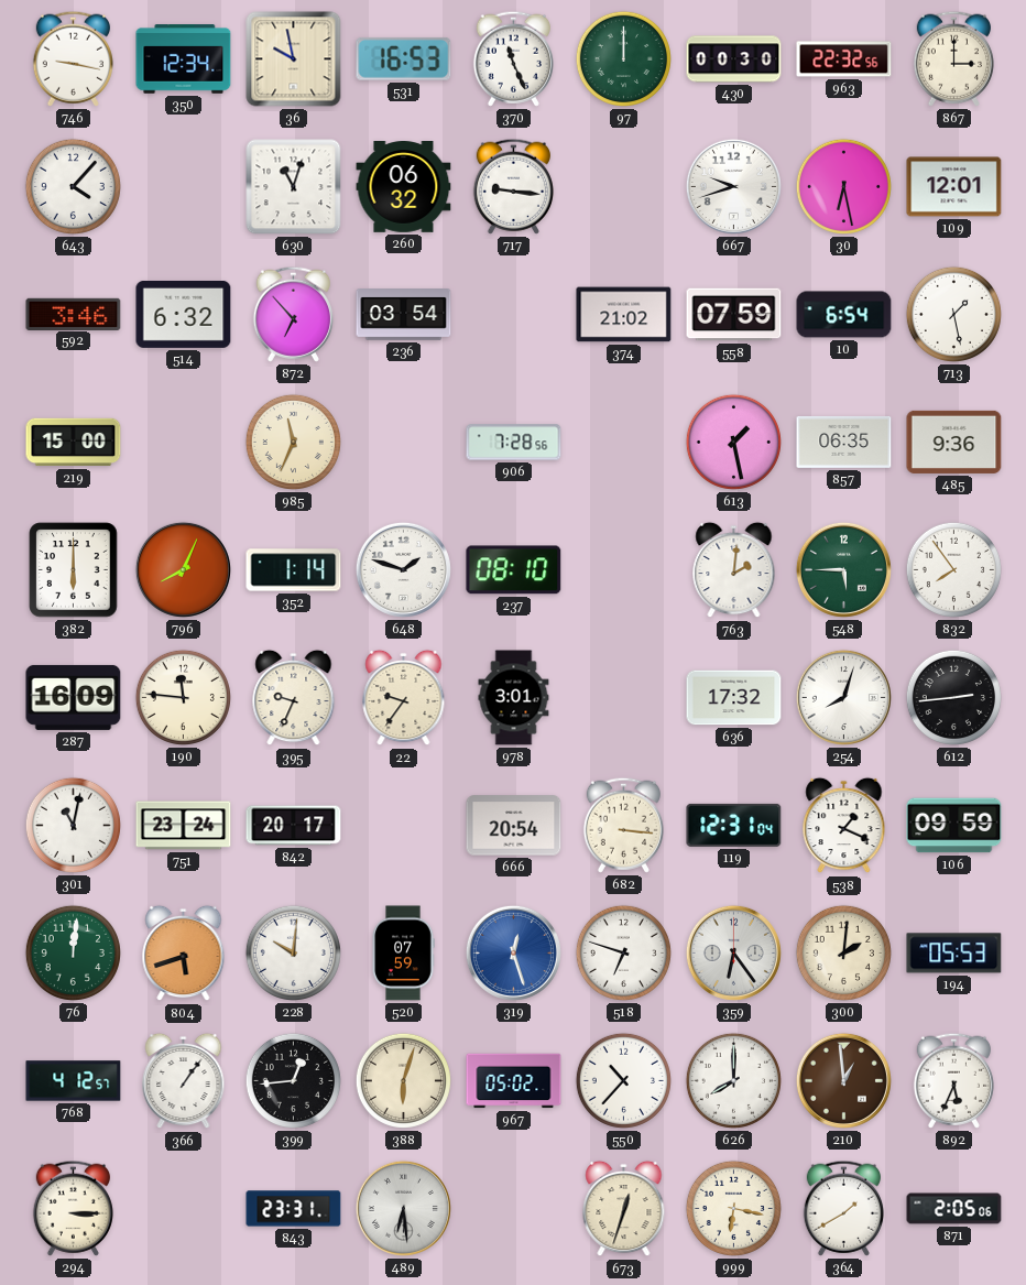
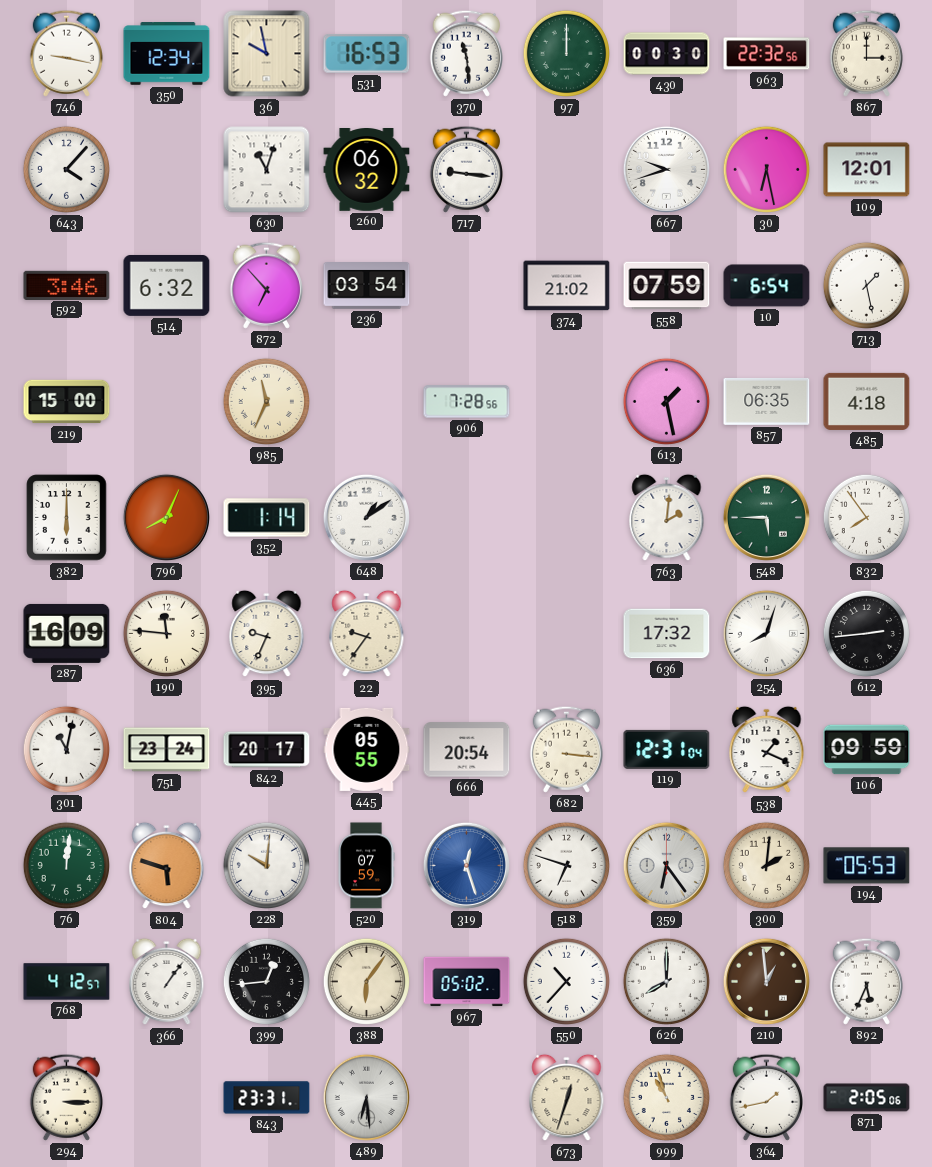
370: 11:26 -> 11:29 (466, 53)
485: 9:36 -> 4:18 (867, 401)
648: 1:48 -> 1:09 (366, 517)
237: 08:10 -> none (514, 570)
978: 3:01 -> none (514, 698)
445: none -> 05:55 (367, 749)
804: 5:42 -> 5:48 (167, 866)
388: 6:03 -> 6:06 (366, 981)
999: 6:17 -> 10:57 (666, 1097)
364: 1:40 -> 1:43 (766, 1097)
